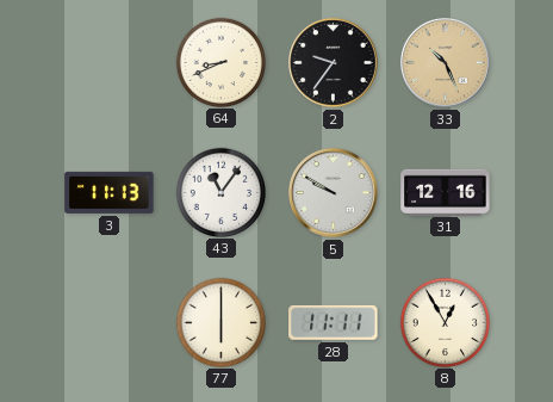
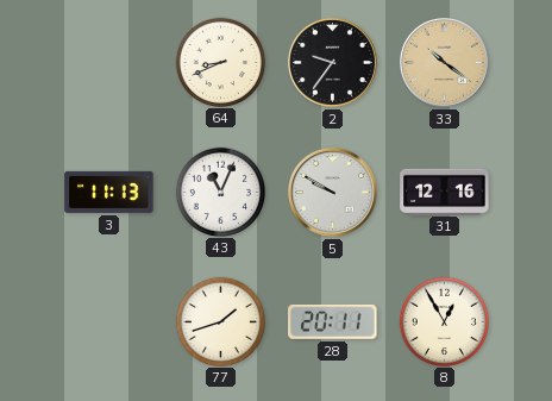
33: 10:26 -> 10:21 (445, 63)
43: 11:06 -> 11:04 (220, 192)
77: 6:00 -> 1:42 (220, 321)
28: 11:11 -> 20:11 (333, 321)
